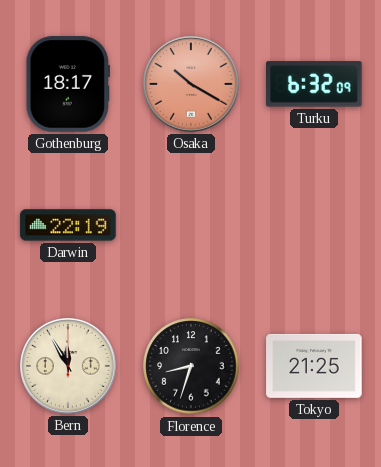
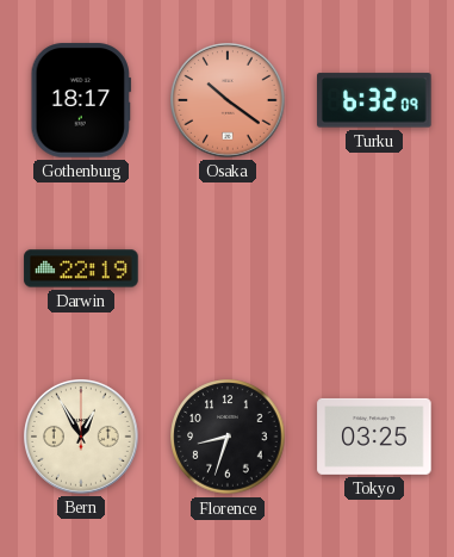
Osaka: 10:20 -> 10:21 (229, 101)
Bern: 11:55 -> 12:55 (82, 438)
Tokyo: 21:25 -> 03:25 (374, 437)
